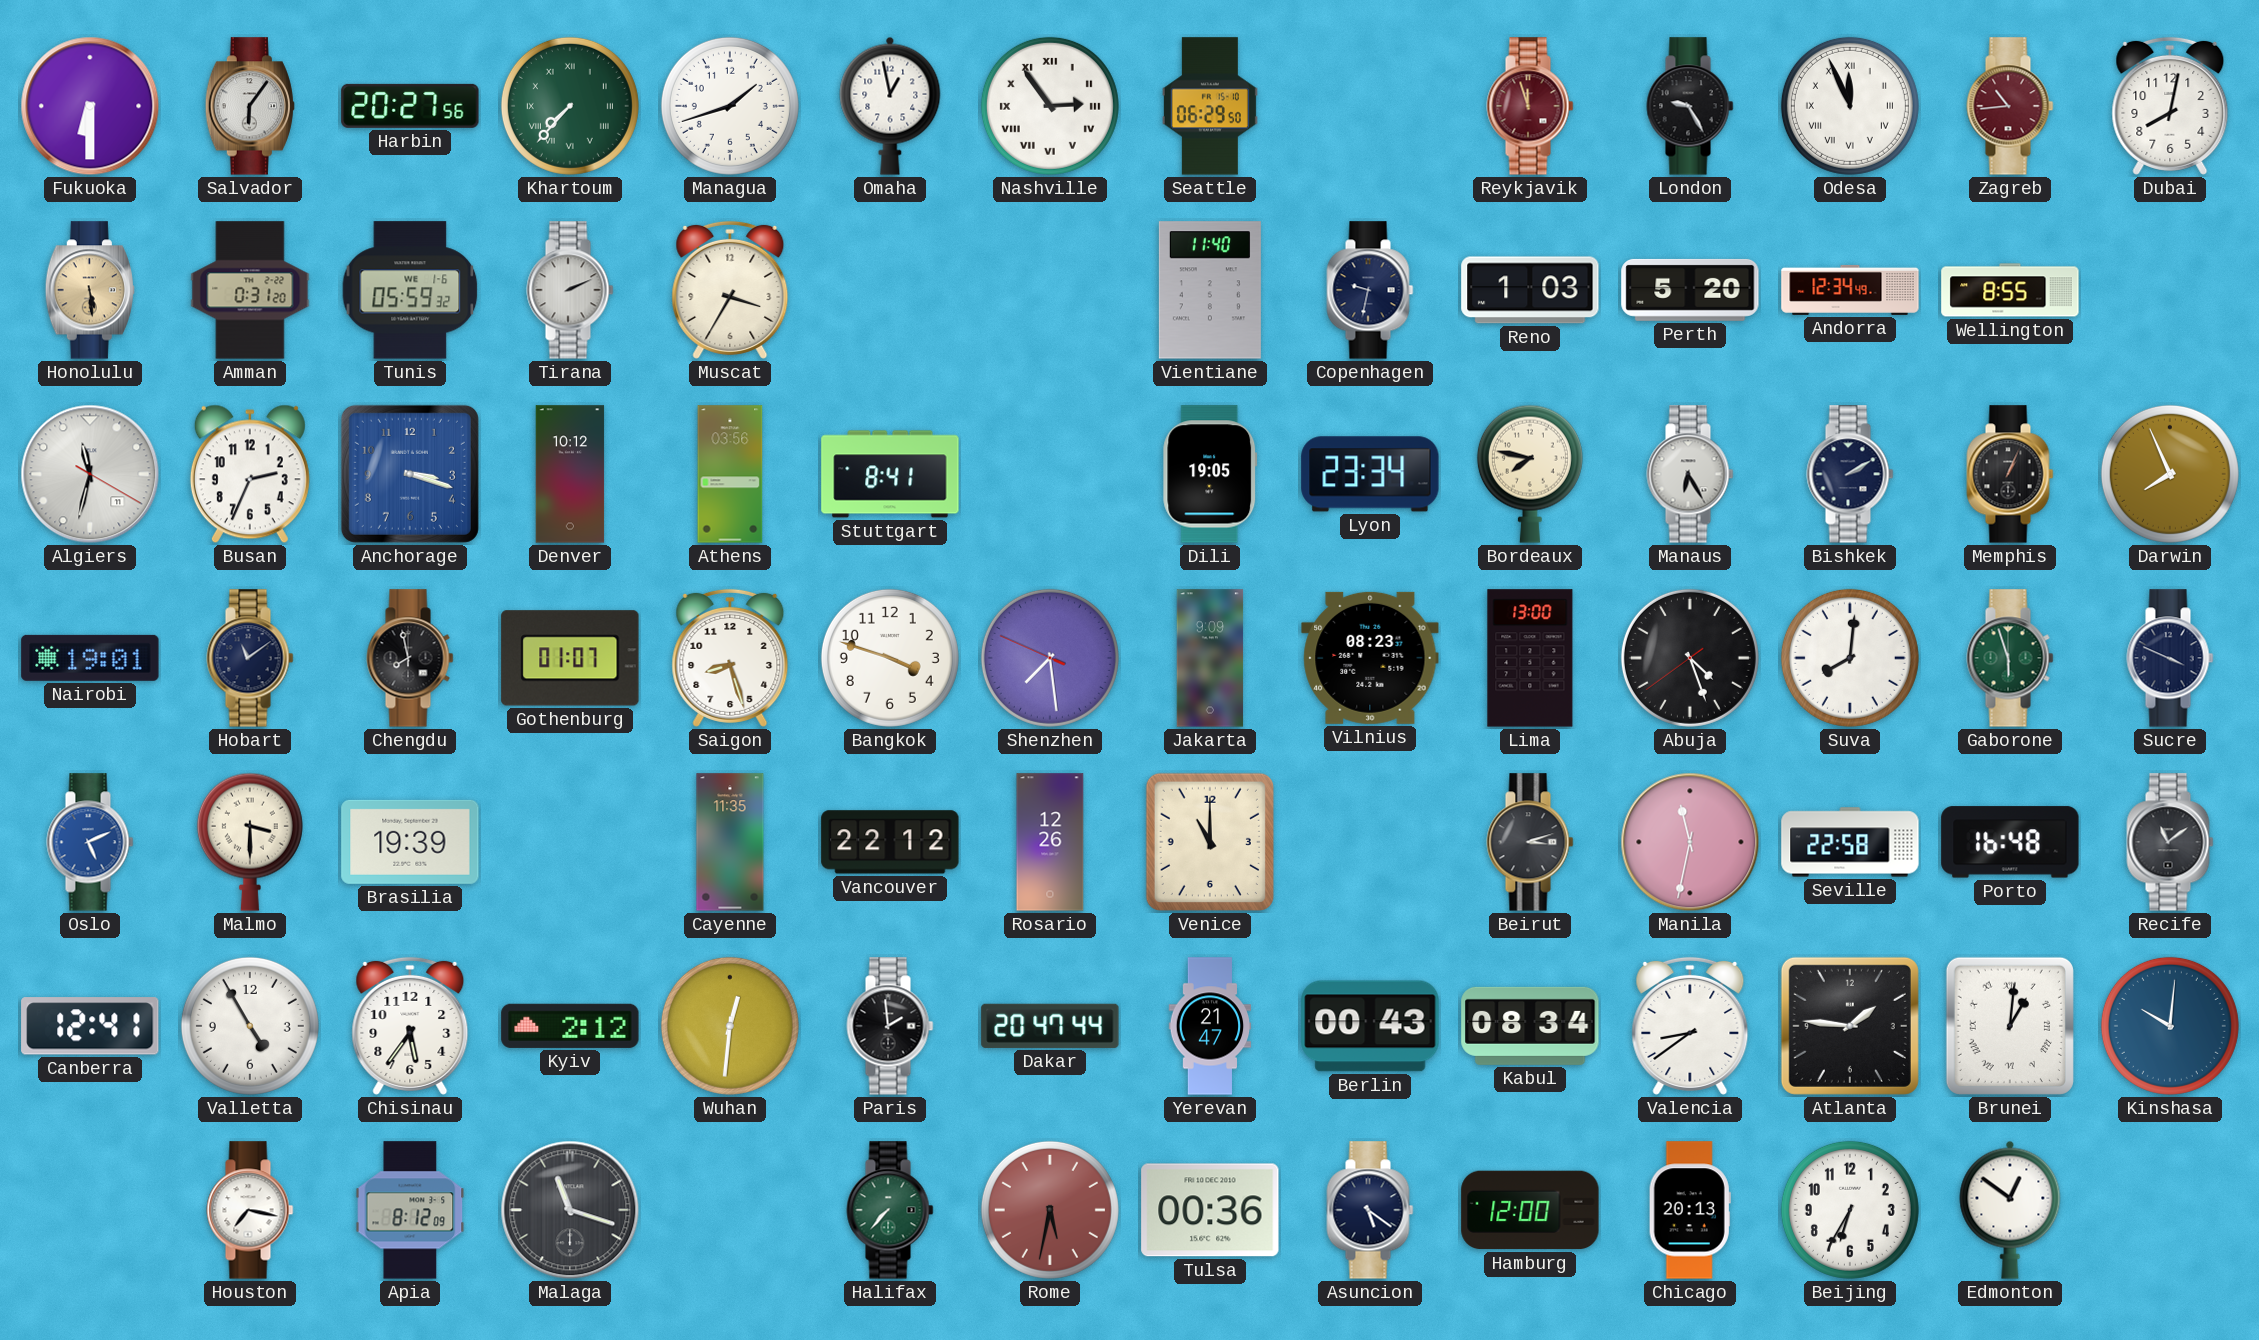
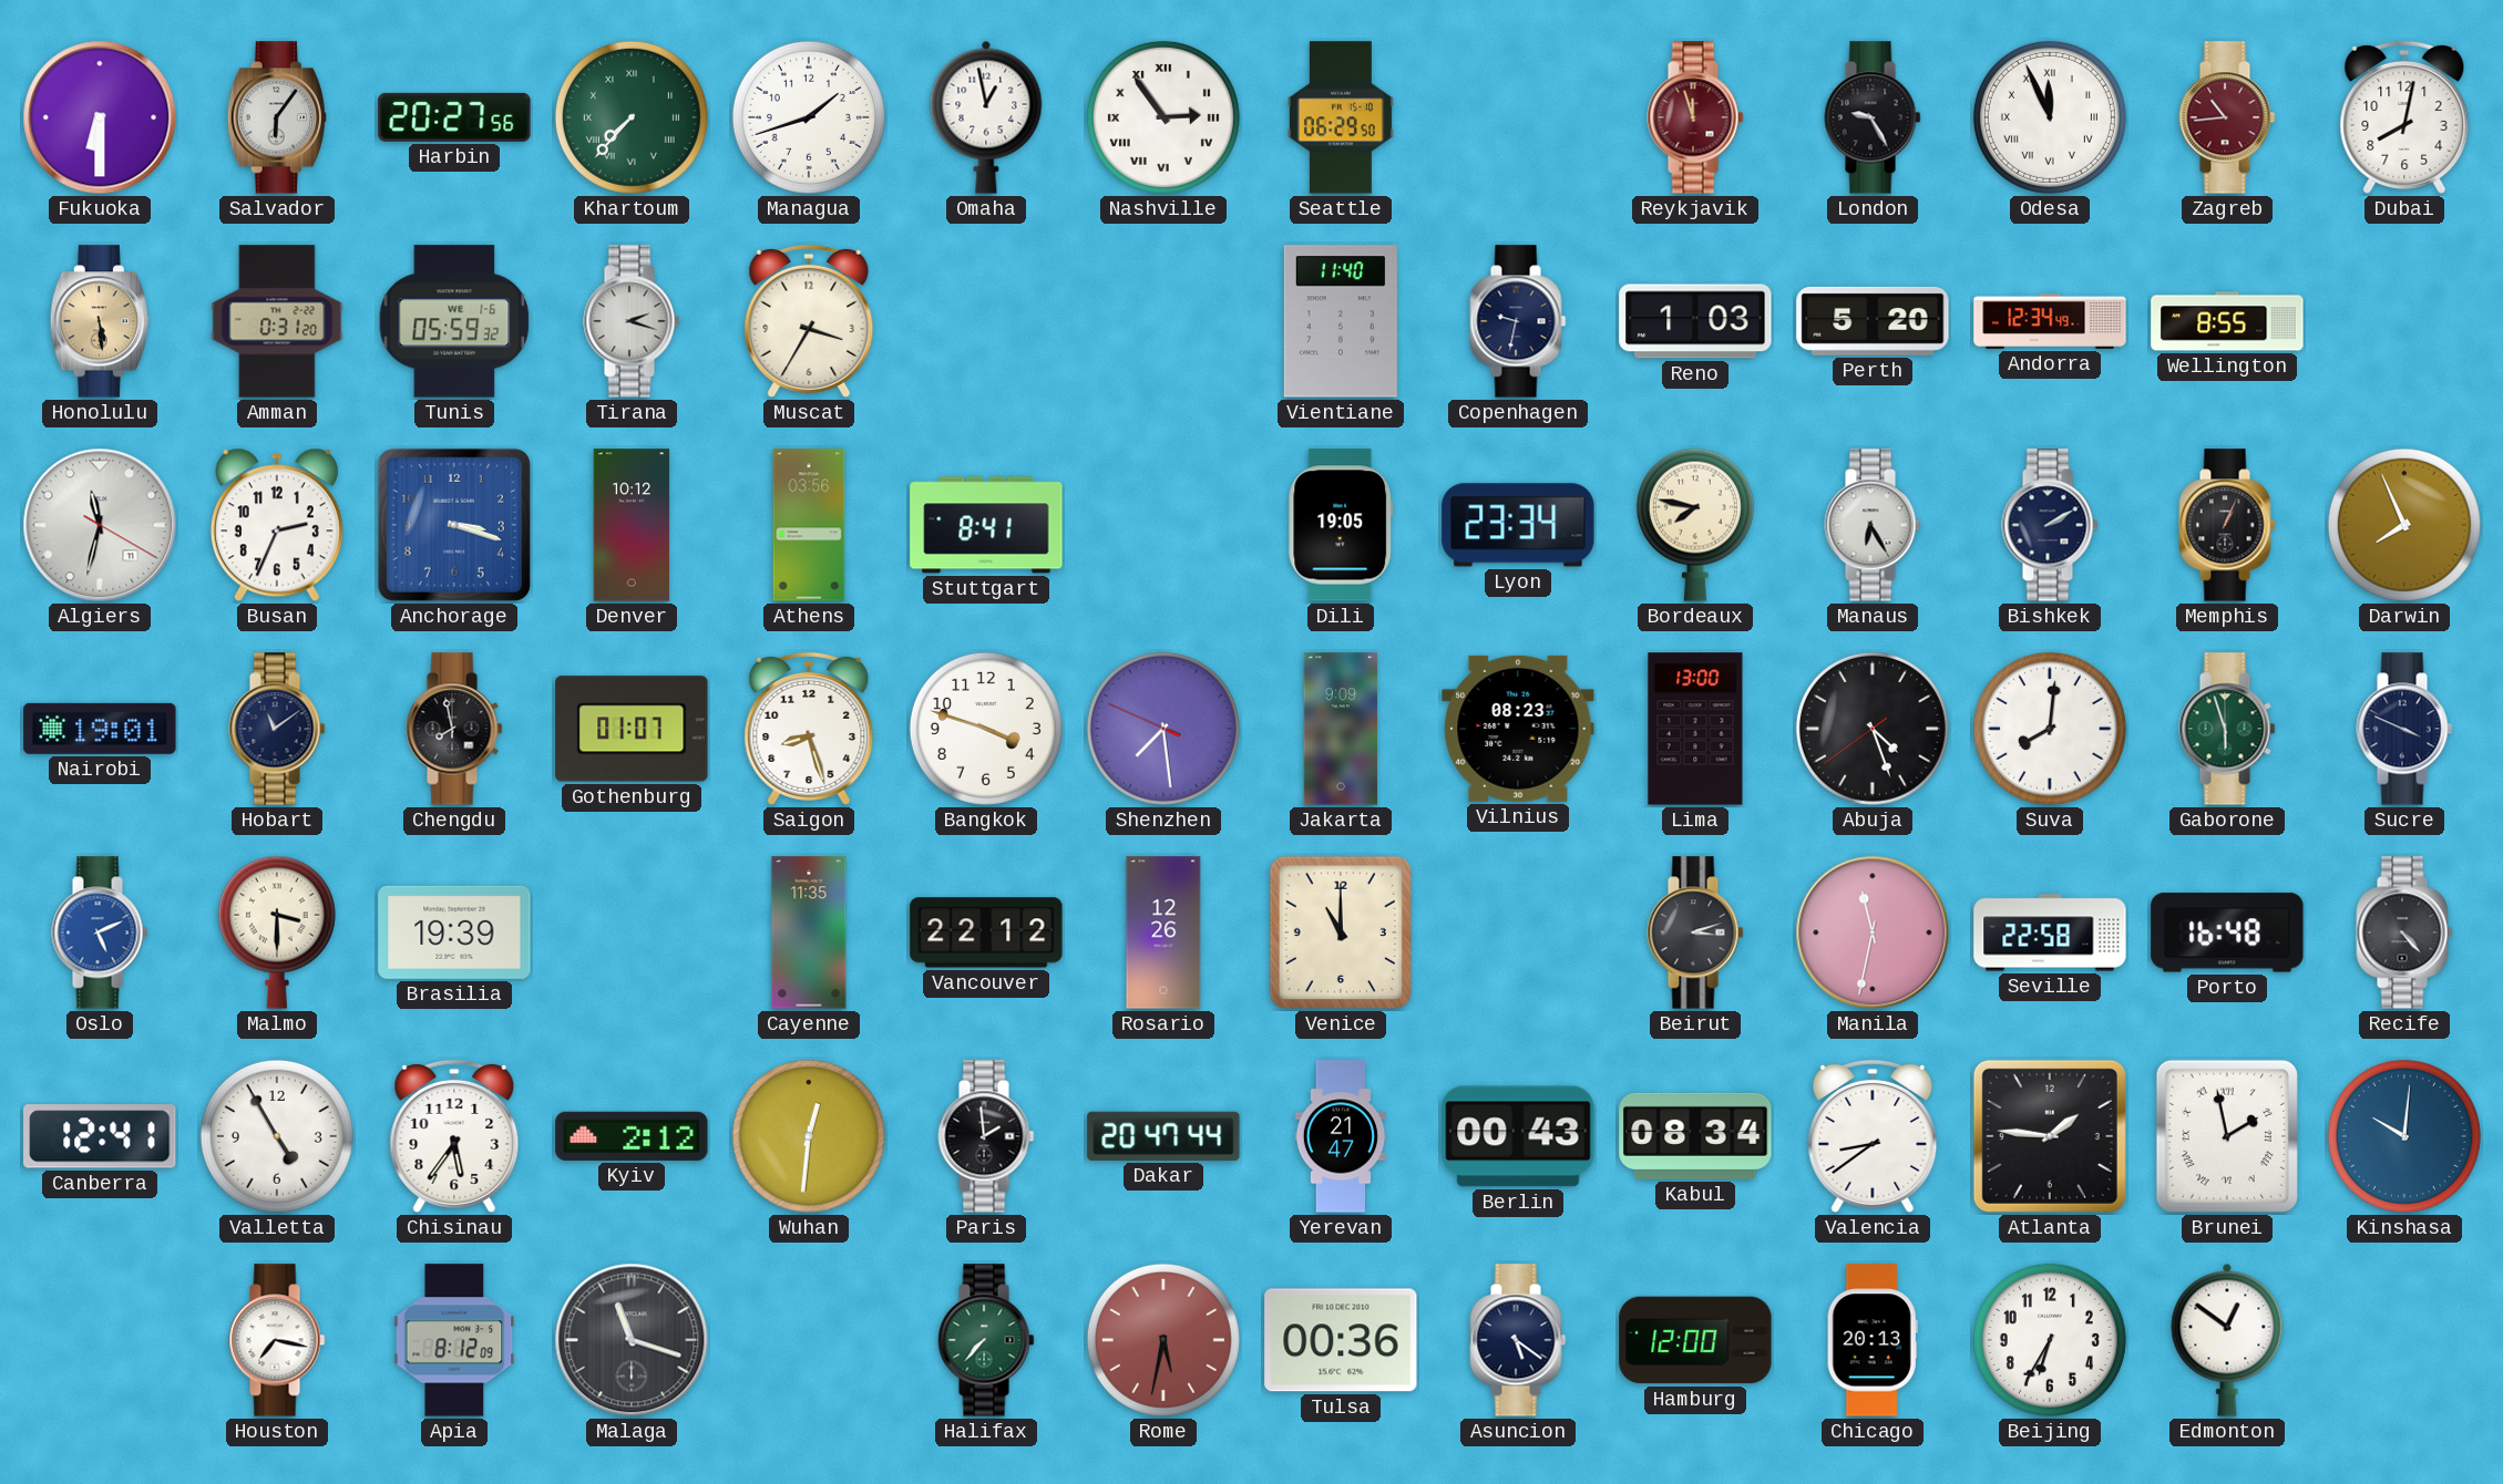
Tirana: 2:11 -> 2:18 (632, 321)
Recife: 11:09 -> 4:23 (2404, 932)
Brunei: 1:01 -> 1:58 (2227, 1136)
